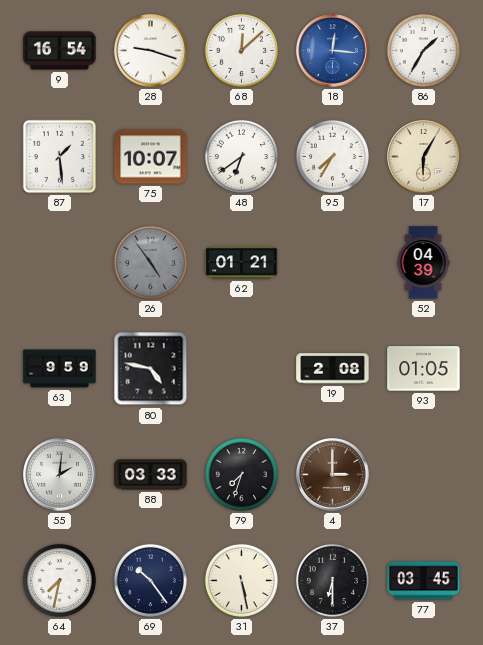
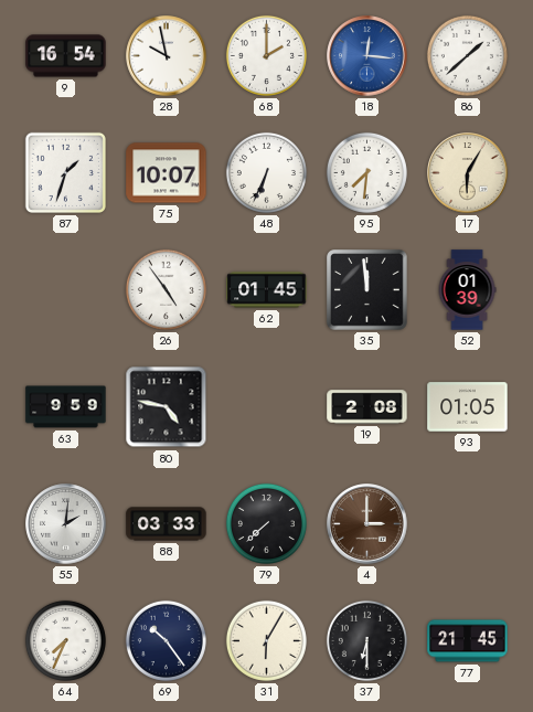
28: 9:18 -> 9:58 (167, 56)
68: 12:08 -> 2:00 (266, 55)
86: 1:35 -> 1:38 (467, 55)
87: 1:29 -> 1:33 (65, 172)
48: 6:39 -> 6:34 (266, 172)
95: 7:35 -> 7:31 (366, 172)
26 dial: grey -> white (166, 289)
62: 01:21 -> 01:45 (267, 290)
35: none -> 11:59 (367, 290)
52: 04:39 -> 01:39 (467, 290)
79: 7:33 -> 7:38 (266, 523)
64: 7:32 -> 7:34 (65, 640)
31: 5:28 -> 6:05 (266, 640)
77: 03:45 -> 21:45 (468, 641)
